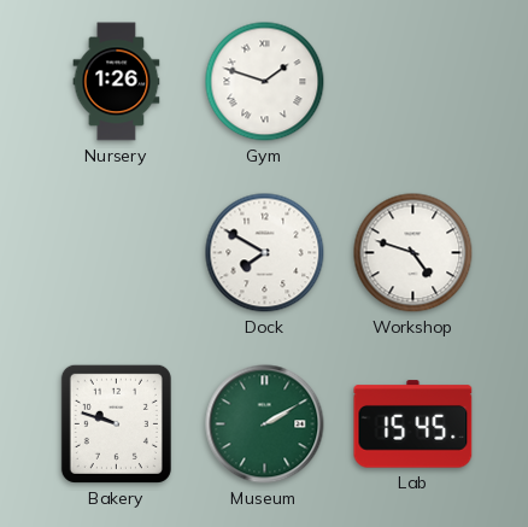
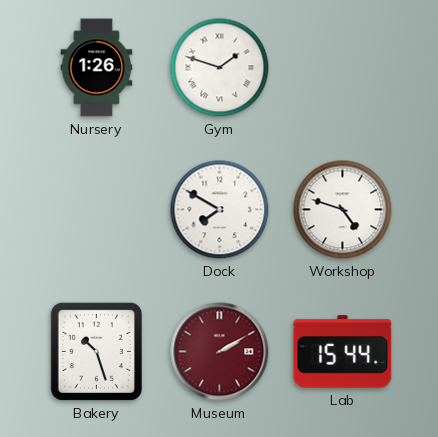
Bakery: 9:48 -> 10:27 (96, 351)
Museum dial: green -> burgundy (220, 352)
Lab: 15:45 -> 15:44 (343, 352)
